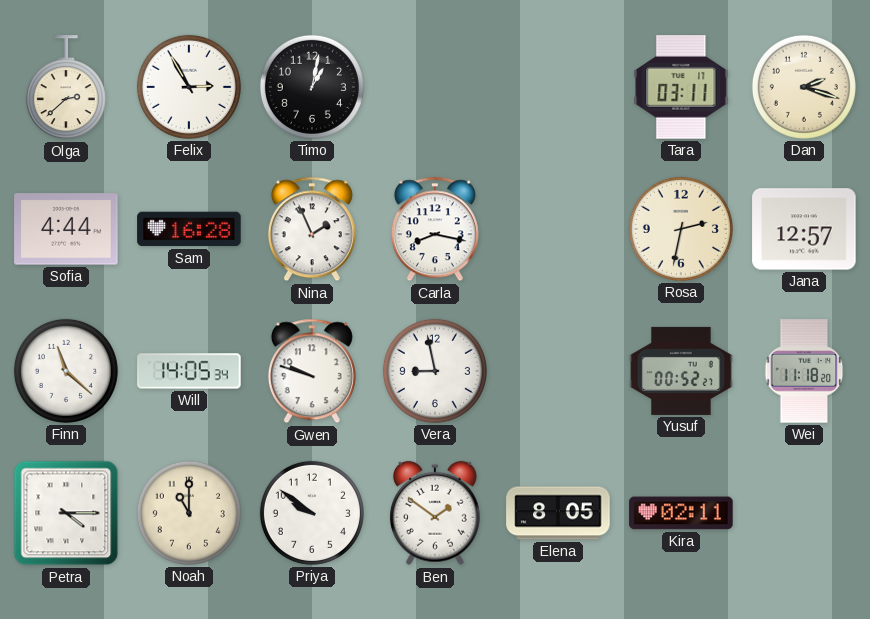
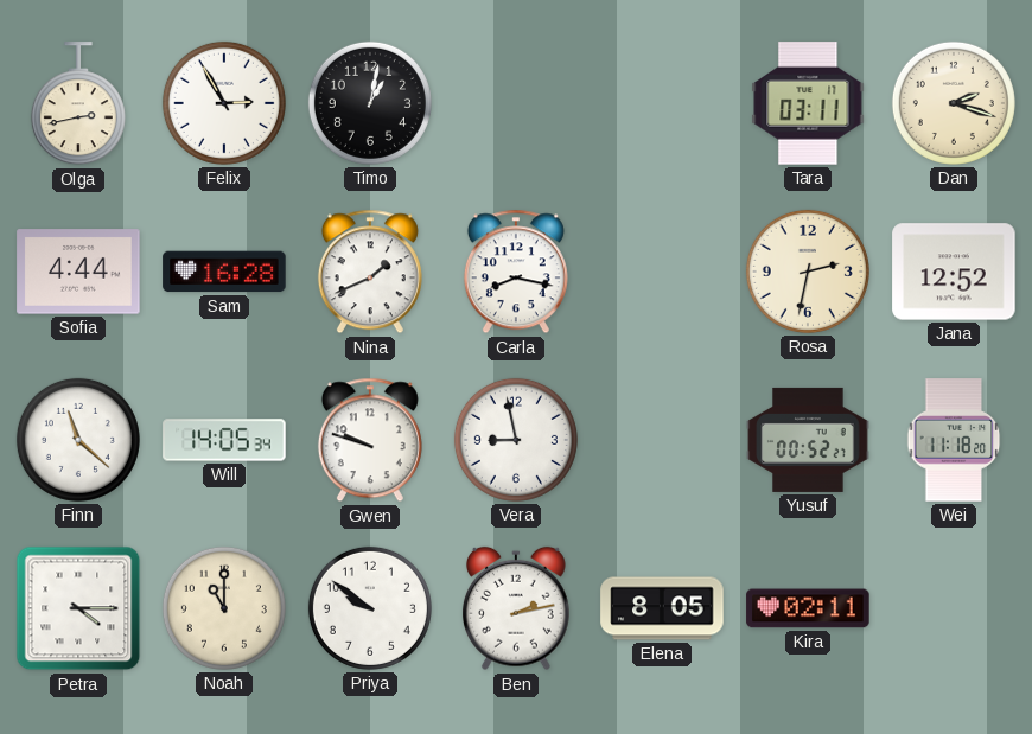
Olga: 2:38 -> 2:43 (78, 104)
Nina: 1:56 -> 1:41 (370, 272)
Jana: 12:57 -> 12:52 (954, 272)
Ben: 1:51 -> 2:13 (516, 608)
